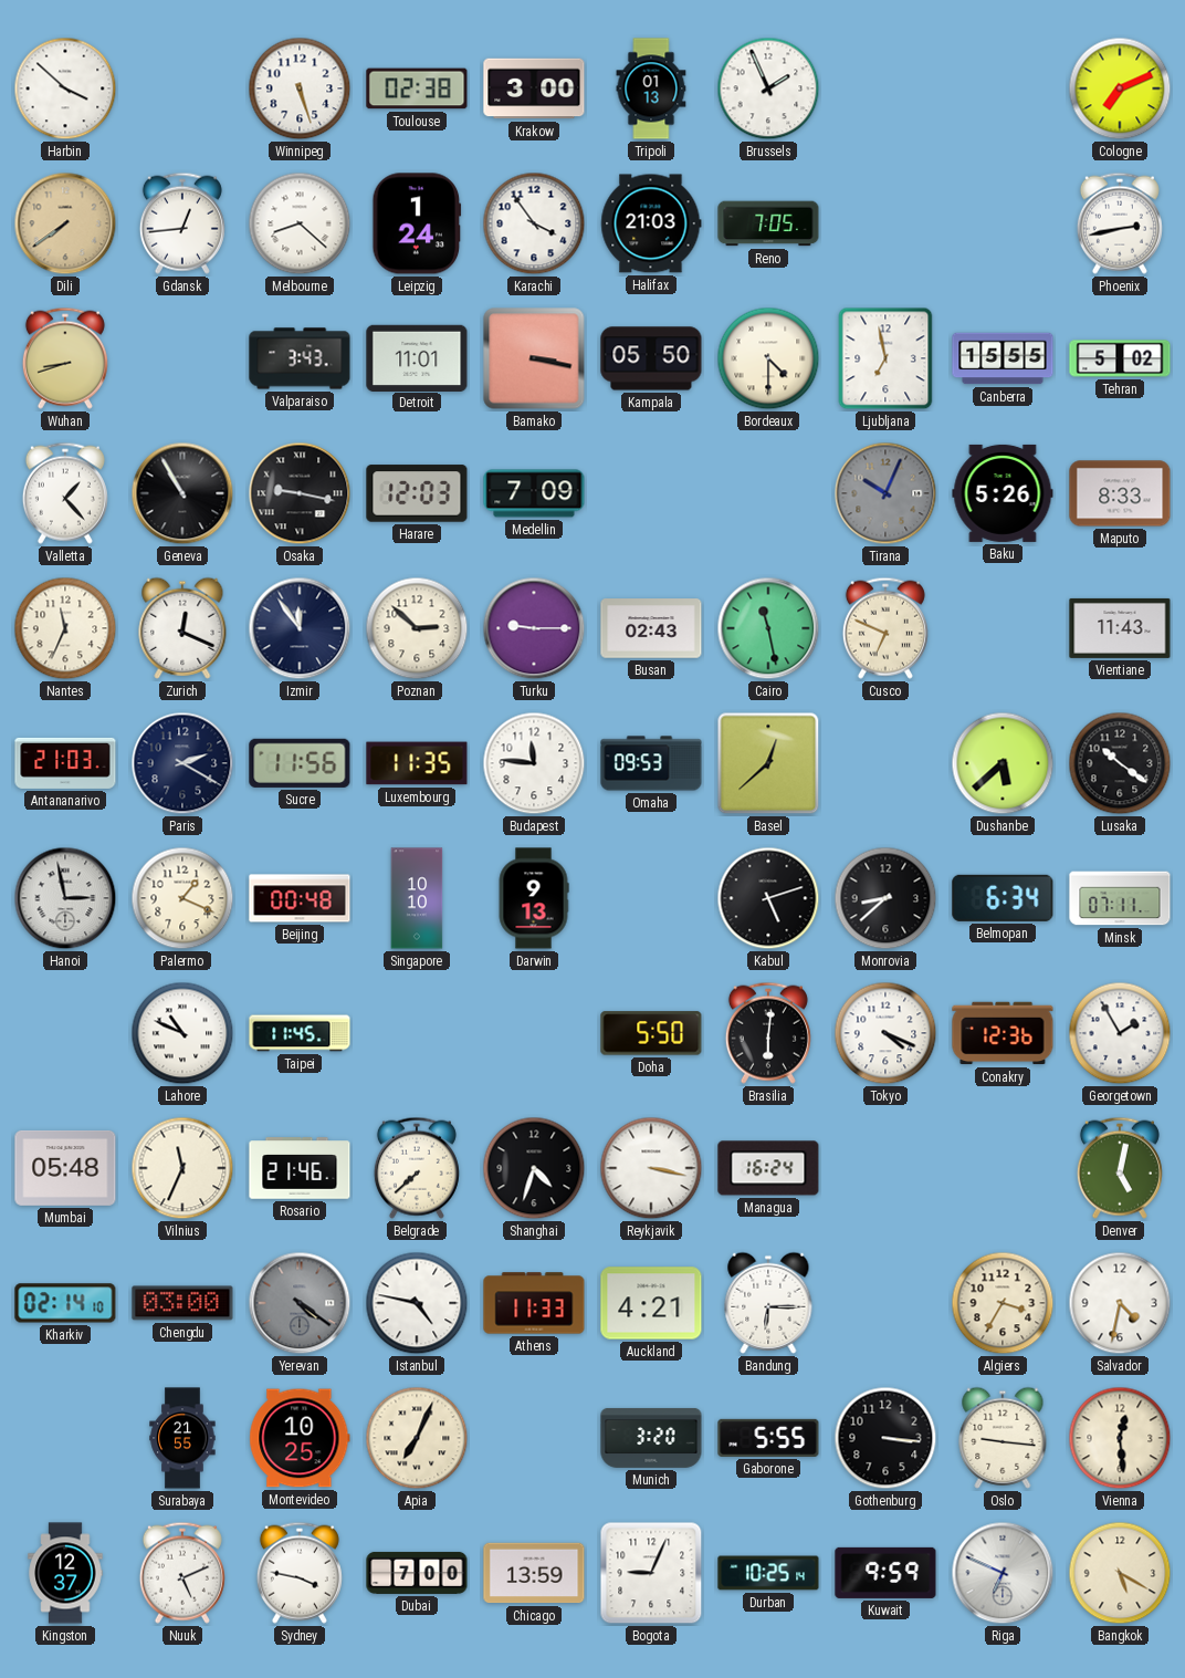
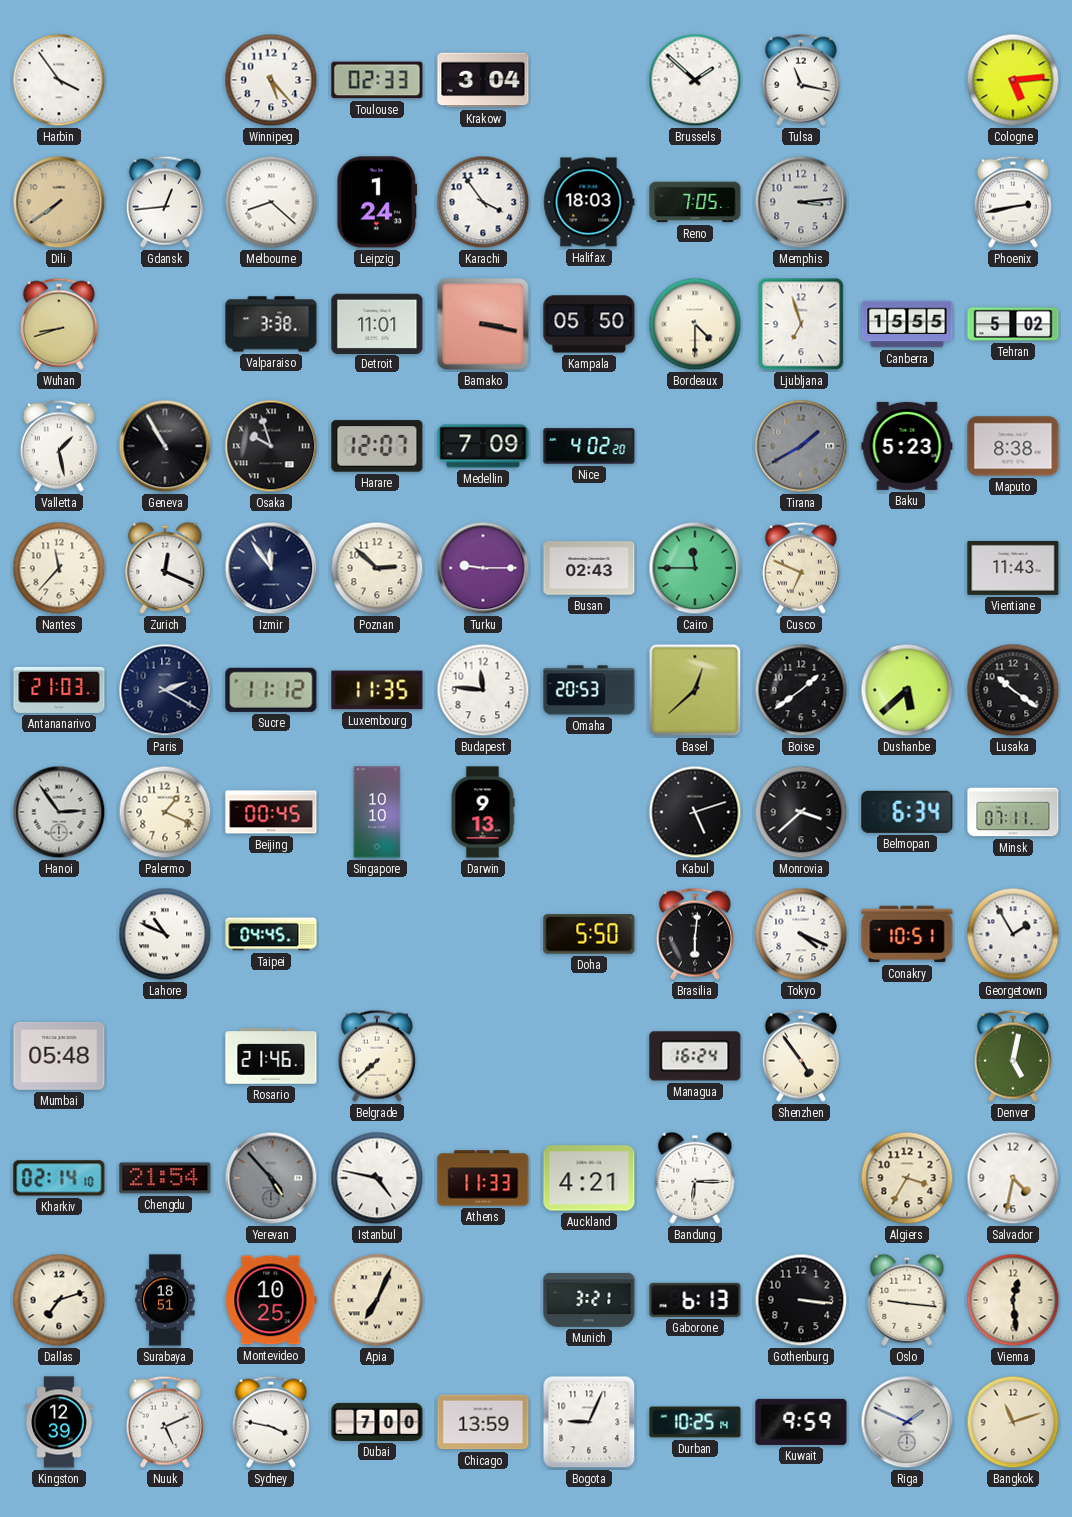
Harbin: 3:52 -> 3:54 (59, 80)
Winnipeg: 5:27 -> 5:23 (271, 80)
Toulouse: 02:38 -> 02:33 (377, 80)
Krakow: 3:00 -> 3:04 (483, 80)
Tripoli: 01:13 -> none (651, 88)
Brussels: 1:56 -> 1:52 (695, 80)
Tulsa: none -> 11:17 (801, 80)
Cologne: 7:11 -> 5:14 (1013, 80)
Halifax: 21:03 -> 18:03 (589, 202)
Memphis: none -> 3:14 (801, 202)
Valparaiso: 3:43 -> 3:38 (271, 324)
Ljubljana: 6:58 -> 6:57 (801, 324)
Valletta: 1:23 -> 1:28 (59, 446)
Osaka: 9:17 -> 9:57 (271, 446)
Harare: 12:03 -> 12:07 (377, 446)
Nice: none -> 4:02 (589, 446)
Tirana: 10:04 -> 1:40 (801, 446)
Baku: 5:26 -> 5:23 (907, 446)
Maputo: 8:33 -> 8:38 (1013, 446)
Nantes: 11:34 -> 11:37 (59, 568)
Cairo: 11:28 -> 11:45 (695, 568)
Sucre: 11:56 -> 11:12 (271, 690)
Omaha: 09:53 -> 20:53 (589, 690)
Boise: none -> 1:39 (801, 690)
Hanoi: 2:58 -> 2:54 (59, 812)
Beijing: 00:48 -> 00:45 (271, 812)
Monrovia: 8:38 -> 3:38 (801, 812)
Taipei: 11:45 -> 04:45 (271, 934)
Conakry: 12:36 -> 10:51 (907, 934)
Vilnius: 11:34 -> none (182, 1168)
Shanghai: 4:33 -> none (534, 1168)
Reykjavik: 3:17 -> none (651, 1168)
Shenzhen: none -> 4:54 (801, 1056)
Chengdu: 03:00 -> 21:54 (165, 1178)
Yerevan: 4:21 -> 4:53 (271, 1178)
Dallas: none -> 7:12 (59, 1300)
Surabaya: 21:55 -> 18:51 (165, 1300)
Munich: 3:20 -> 3:21 (589, 1300)
Gaborone: 5:55 -> 6:13 (695, 1300)
Kingston: 12:37 -> 12:39 (59, 1422)
Riga: 6:49 -> 1:49 (907, 1422)
Bangkok: 5:20 -> 11:12 (1013, 1422)
